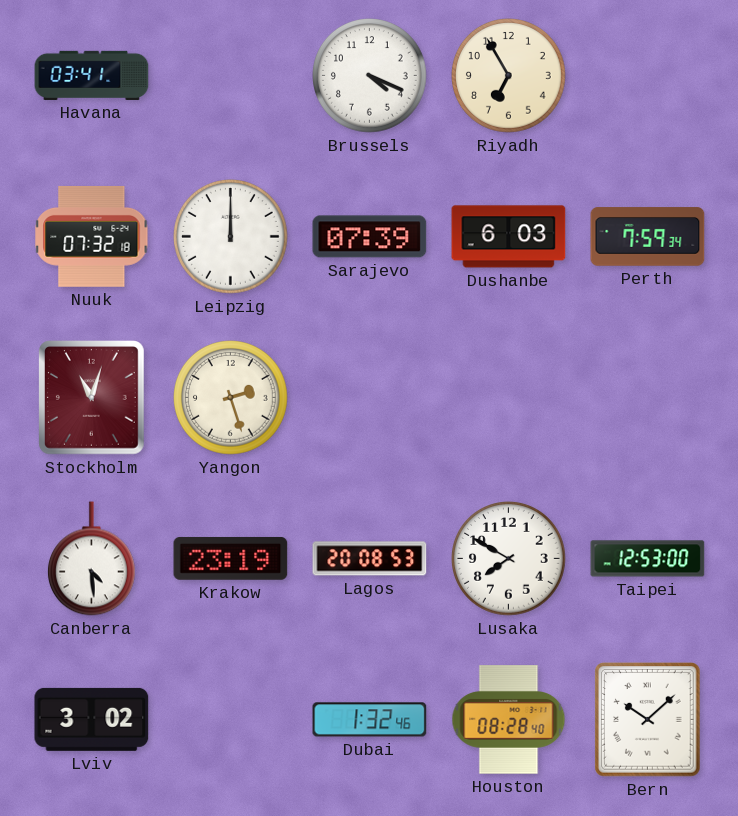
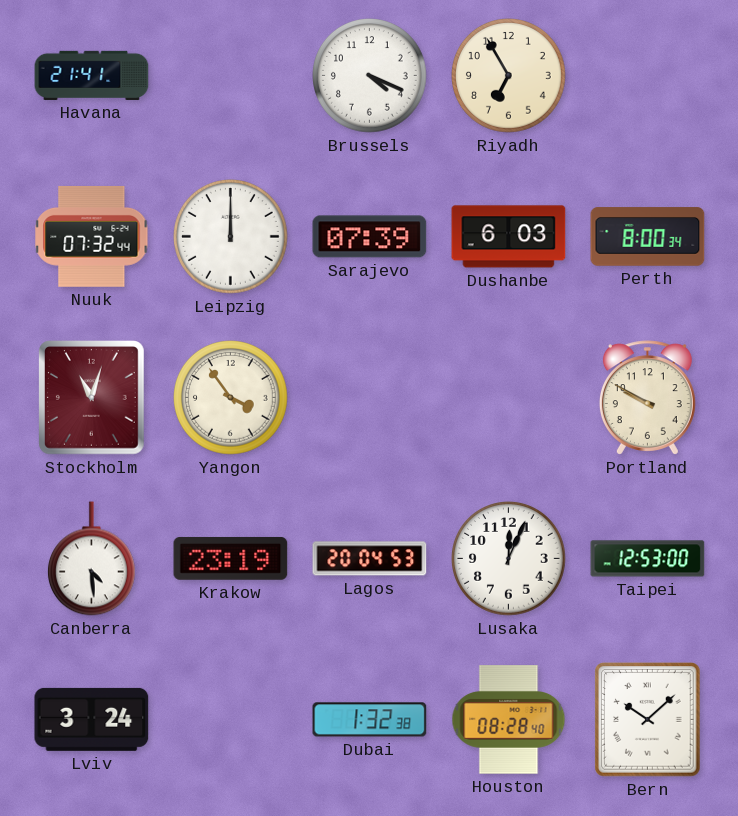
Havana: 03:41 -> 21:41 (92, 75)
Nuuk: 07:32:18 -> 07:32:44 (92, 236)
Perth: 7:59 -> 8:00 (648, 237)
Yangon: 2:27 -> 3:54 (231, 398)
Portland: none -> 9:50 (647, 398)
Lagos: 20:08 -> 20:04 (370, 559)
Lusaka: 7:50 -> 12:04 (509, 559)
Lviv: 3:02 -> 3:24 (92, 719)
Dubai: 1:32:46 -> 1:32:38 (370, 720)
